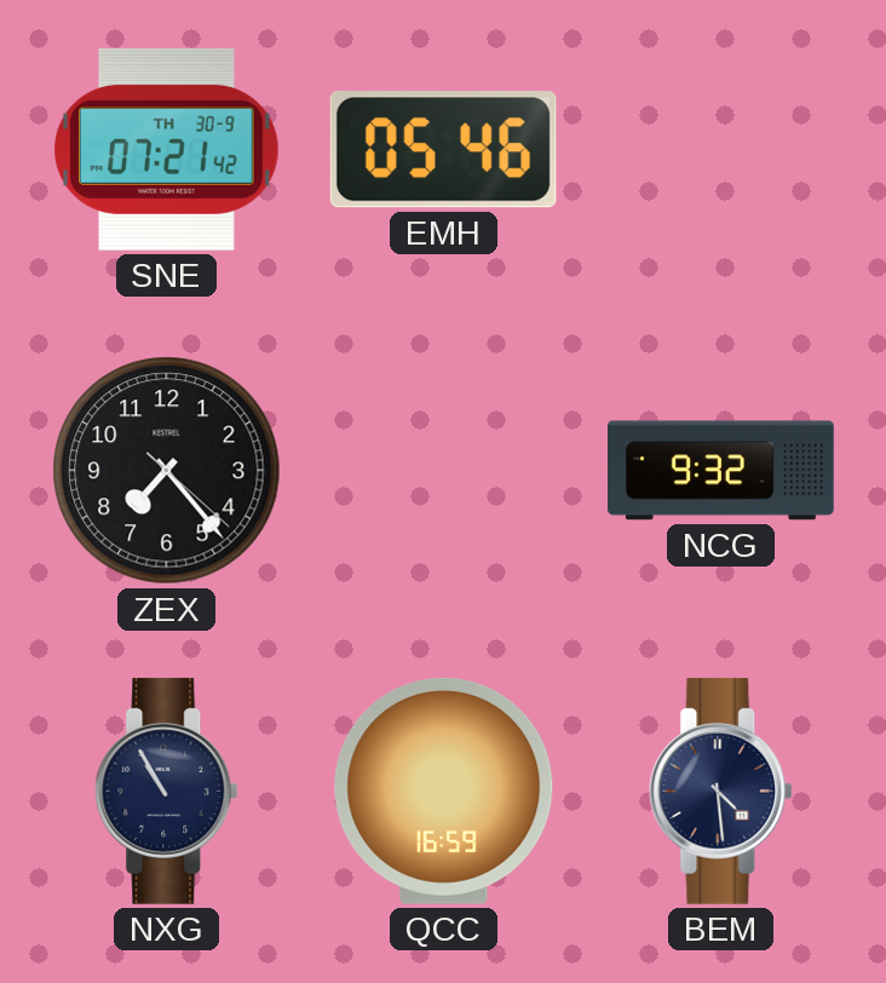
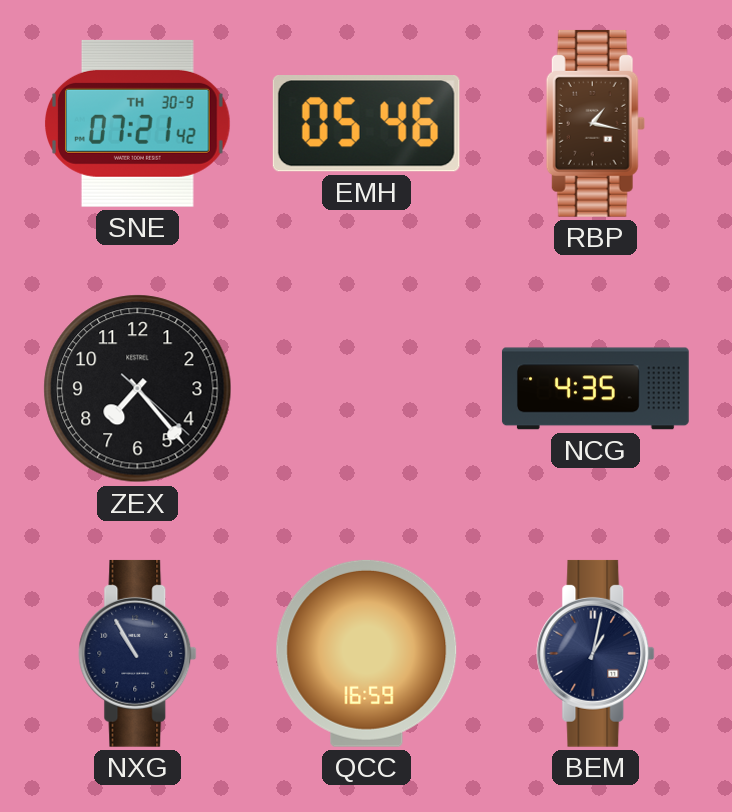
RBP: none -> 1:17 (595, 123)
NCG: 9:32 -> 4:35 (595, 389)
BEM: 4:29 -> 1:02 (596, 653)
